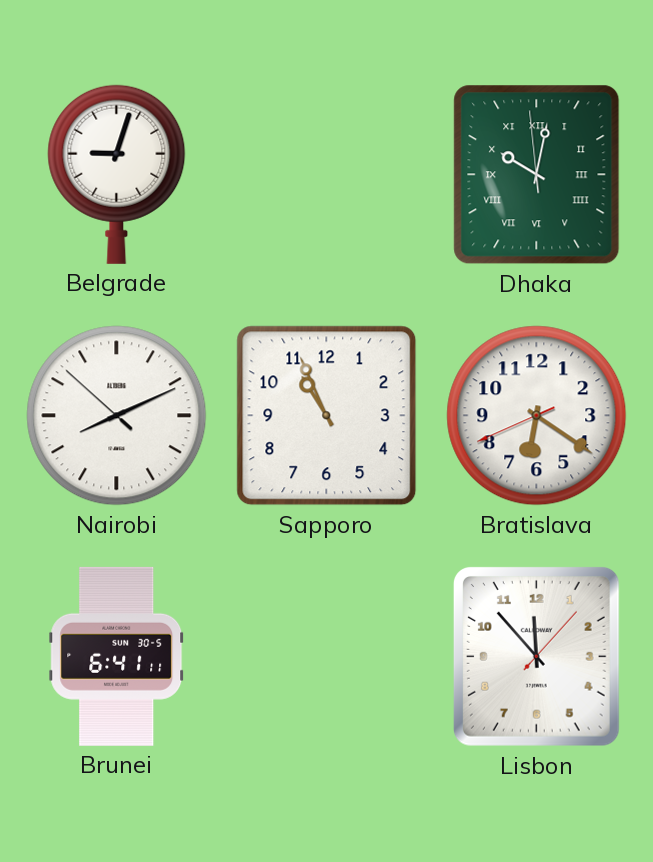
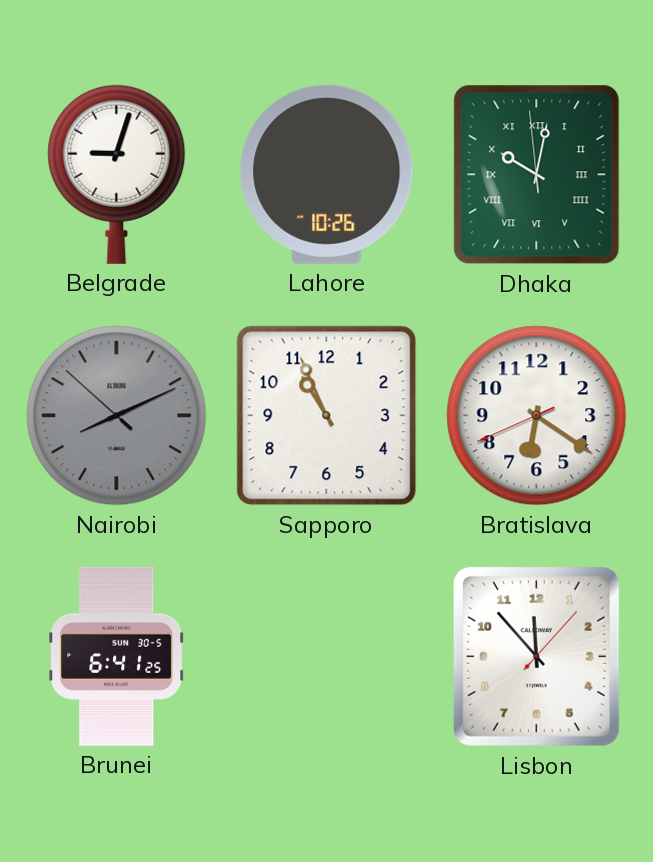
Lahore: none -> 10:26 (327, 174)
Nairobi dial: white -> grey (117, 416)
Brunei: 6:41:11 -> 6:41:25 (117, 656)
